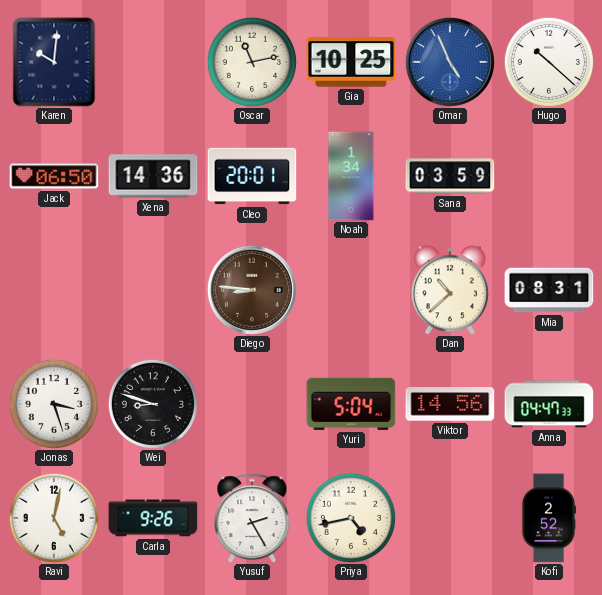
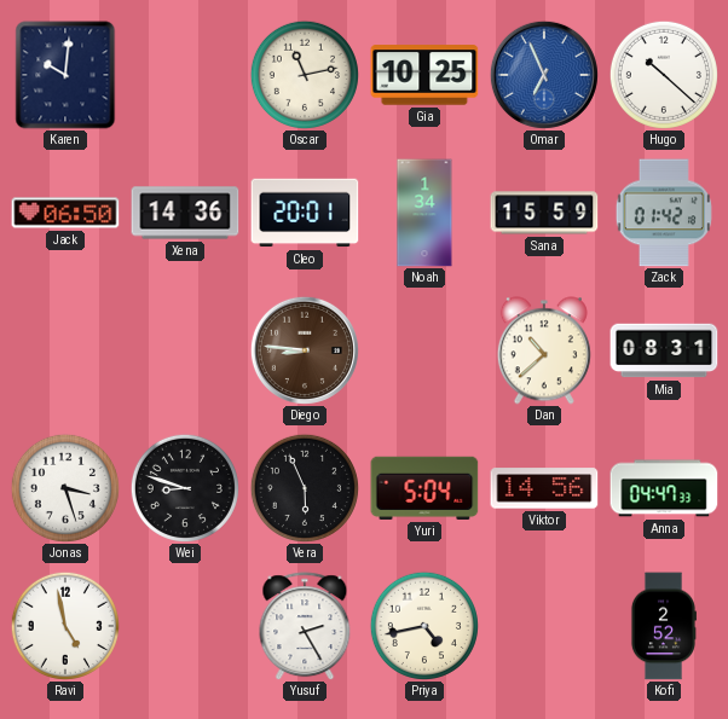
Omar: 4:56 -> 6:56 (544, 75)
Sana: 03:59 -> 15:59 (544, 213)
Zack: none -> 01:42 (664, 213)
Vera: none -> 5:56 (305, 488)
Ravi: 5:02 -> 4:58 (65, 626)
Carla: 9:26 -> none (153, 518)
